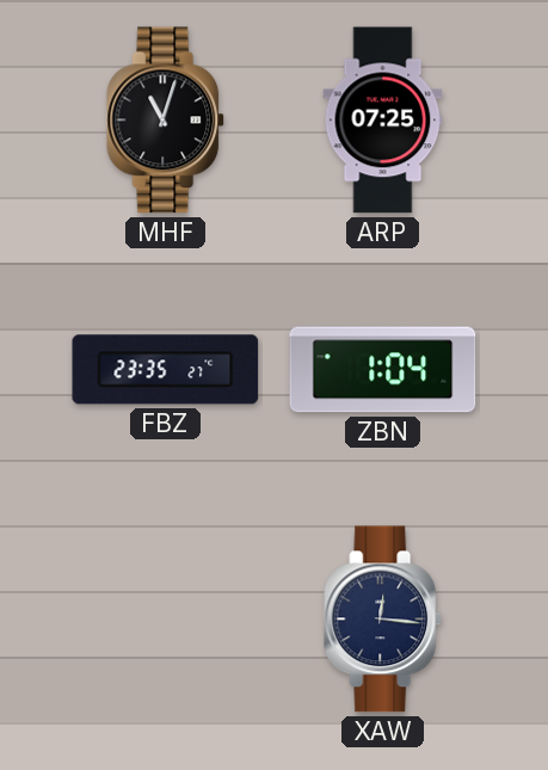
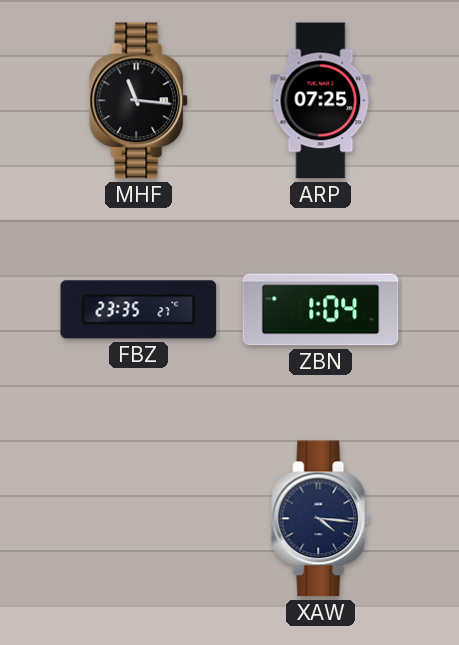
MHF: 11:03 -> 11:16 (139, 101)
XAW: 12:16 -> 4:16 (321, 519)
